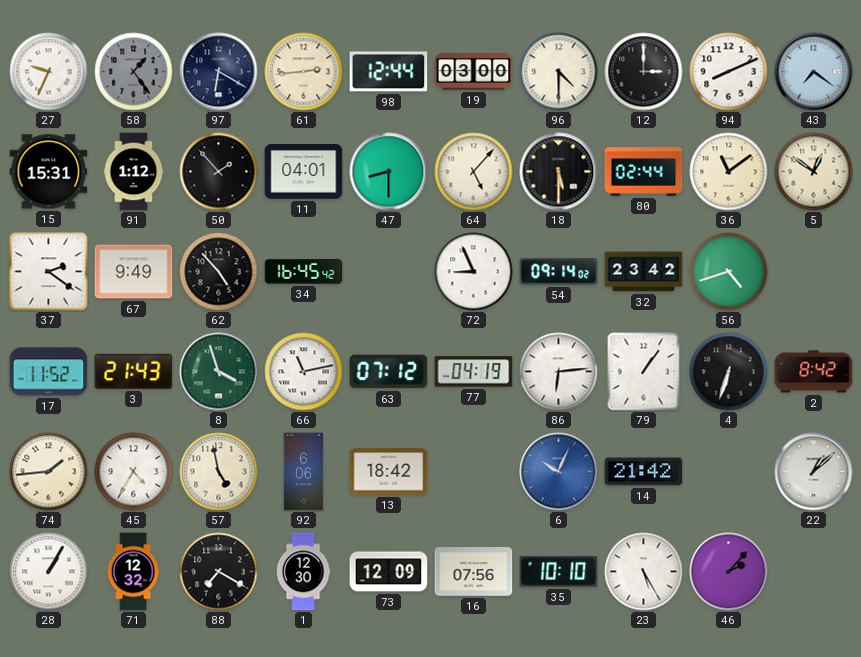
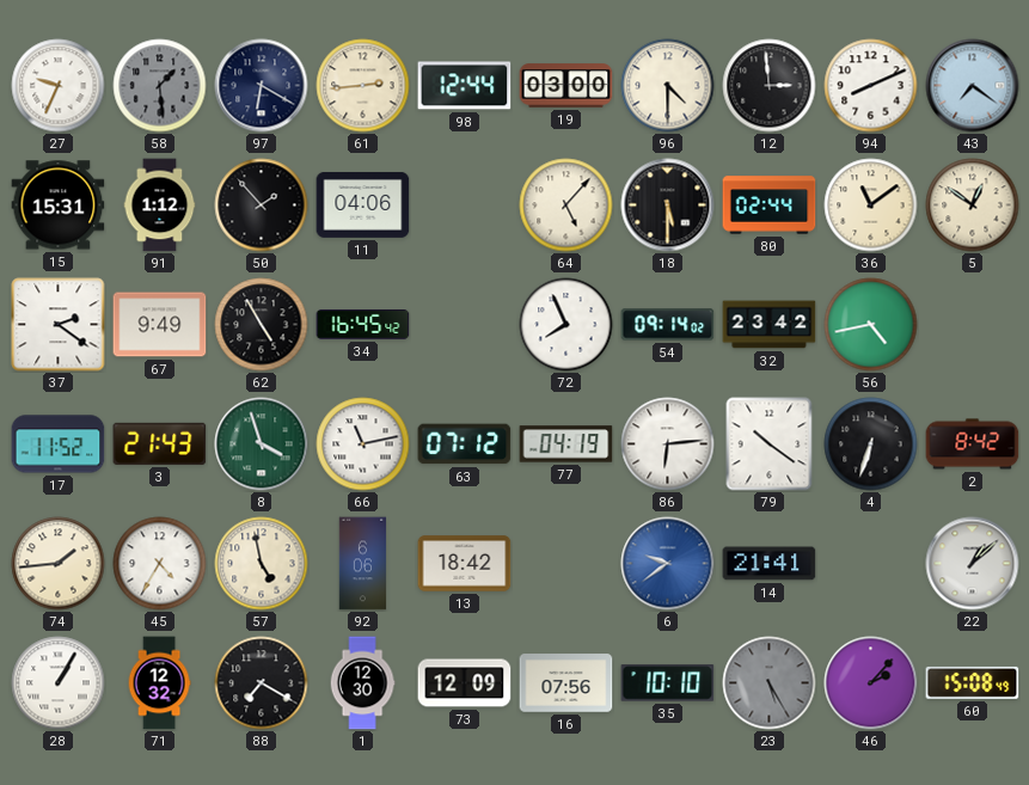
58: 1:24 -> 1:29 (160, 86)
12: 3:00 -> 2:59 (770, 86)
11: 04:01 -> 04:06 (363, 206)
47: 8:30 -> none (389, 172)
62: 4:53 -> 4:55 (262, 325)
72: 8:56 -> 7:56 (566, 325)
56: 4:42 -> 4:43 (871, 325)
79: 1:06 -> 10:21 (770, 444)
6: 10:04 -> 9:39 (668, 564)
14: 21:42 -> 21:41 (770, 564)
23 dial: white -> grey (770, 683)
60: none -> 15:08 (973, 682)
